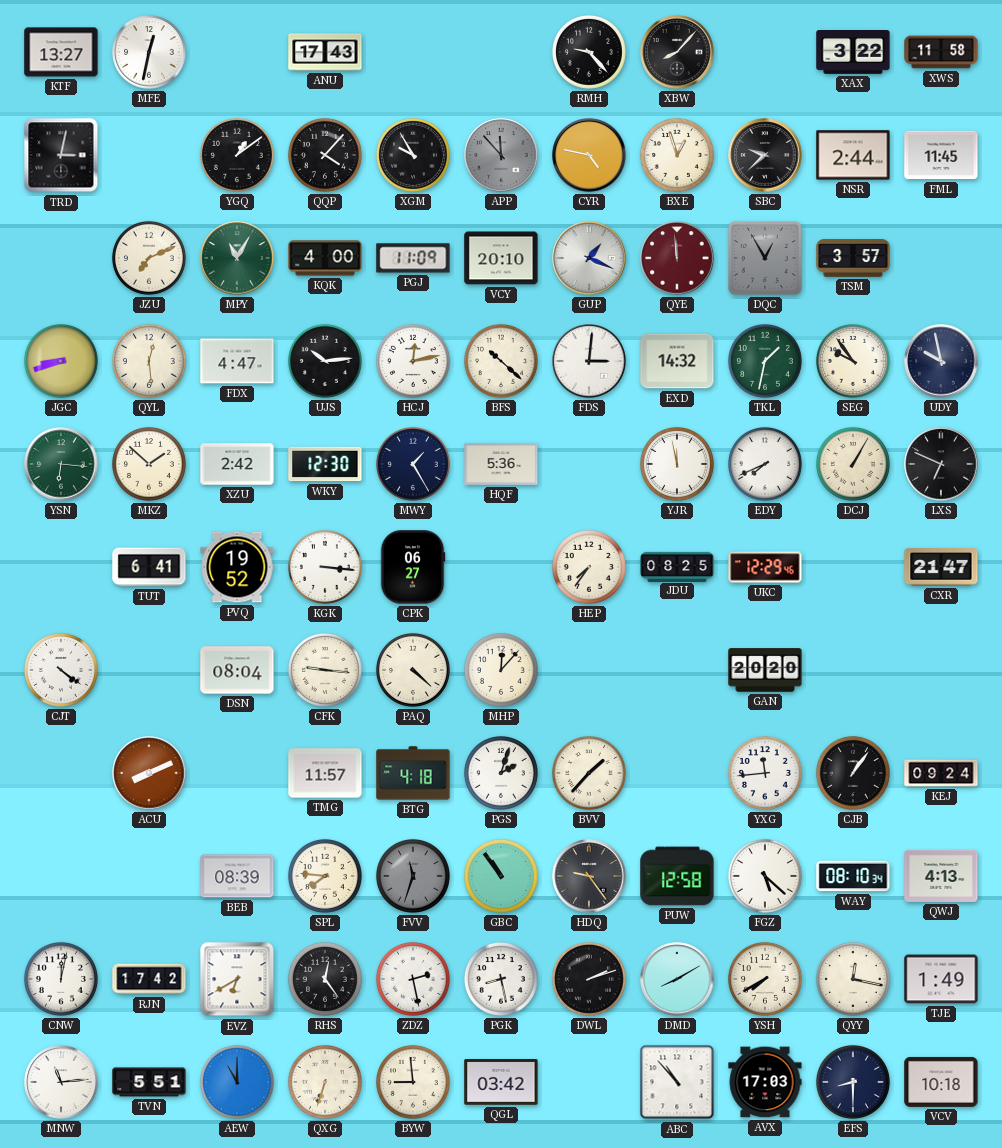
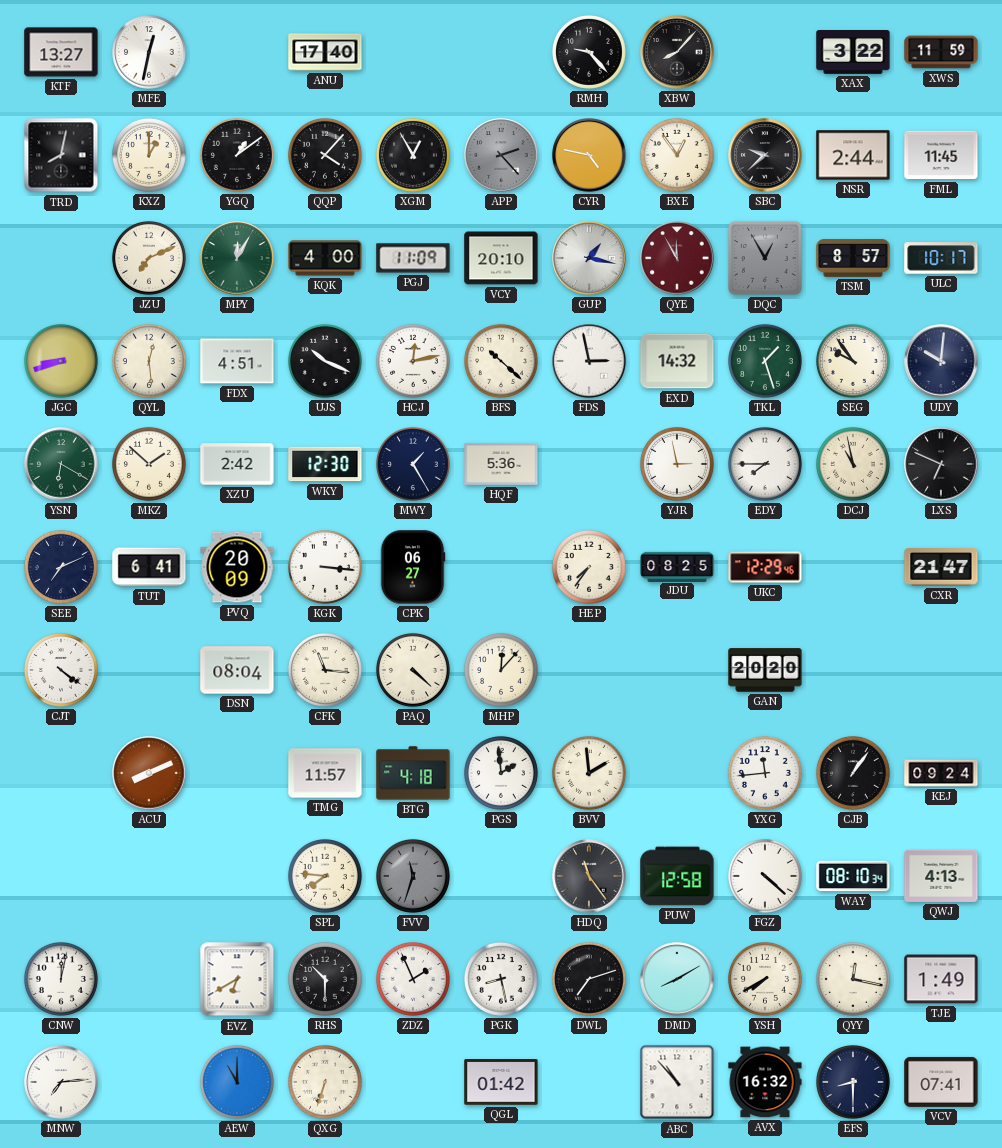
ANU: 17:43 -> 17:40 (325, 52)
XWS: 11:58 -> 11:59 (941, 52)
TRD: 3:02 -> 8:02 (61, 155)
KXZ: none -> 1:00 (149, 155)
XGM: 9:55 -> 12:55 (413, 155)
APP: 11:53 -> 2:23 (501, 155)
BXE: 12:57 -> 12:54 (677, 155)
MPY: 11:05 -> 12:05 (237, 258)
GUP: 1:19 -> 1:17 (589, 258)
QYE: 11:59 -> 11:55 (677, 258)
TSM: 3:57 -> 8:57 (853, 258)
ULC: none -> 10:17 (941, 258)
FDX: 4:47 -> 4:51 (237, 361)
UJS: 10:14 -> 10:19 (325, 361)
FDS: 3:01 -> 2:58 (589, 361)
TKL: 1:32 -> 1:27 (765, 361)
UDY: 9:58 -> 10:01 (941, 361)
YSN: 6:16 -> 6:20 (61, 464)
YJR: 11:58 -> 2:58 (677, 464)
EDY: 7:41 -> 7:45 (765, 464)
DCJ: 1:05 -> 10:58 (853, 464)
SEE: none -> 7:11 (61, 567)
PVQ: 19:52 -> 20:09 (237, 567)
CFK: 9:16 -> 11:16 (325, 670)
PGS: 2:03 -> 1:59 (501, 773)
BVV: 1:37 -> 1:59 (589, 773)
BEB: 08:39 -> none (237, 876)
GBC: 10:54 -> none (501, 876)
HDQ: 9:24 -> 11:24 (589, 876)
FGZ: 5:22 -> 4:22 (765, 876)
RJN: 17:42 -> none (149, 979)
RHS: 12:24 -> 10:30 (325, 979)
ZDZ: 2:28 -> 1:56 (413, 979)
DWL: 2:12 -> 7:12 (589, 979)
MNW: 11:14 -> 7:14 (61, 1082)
TVN: 5:51 -> none (149, 1082)
BYW: 8:59 -> none (413, 1082)
QGL: 03:42 -> 01:42 (501, 1083)
AVX: 17:03 -> 16:32 (765, 1082)
VCV: 10:18 -> 07:41 (941, 1082)
